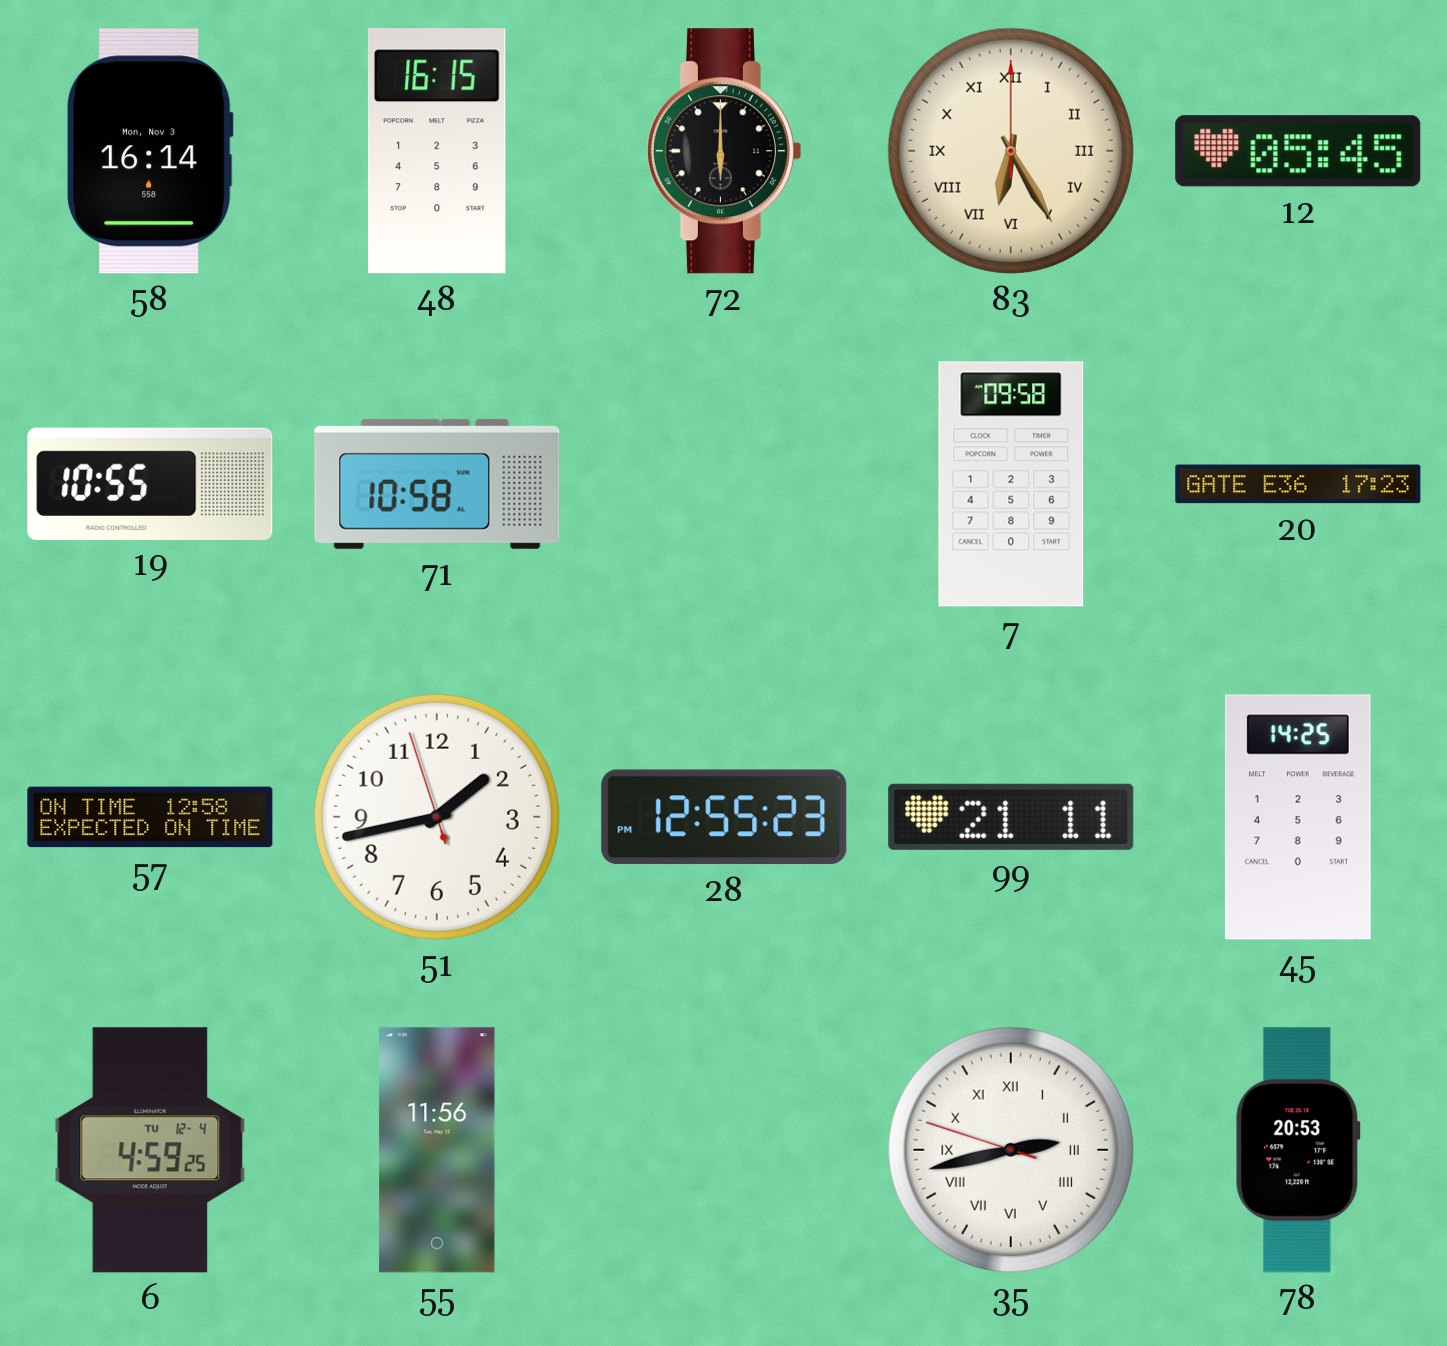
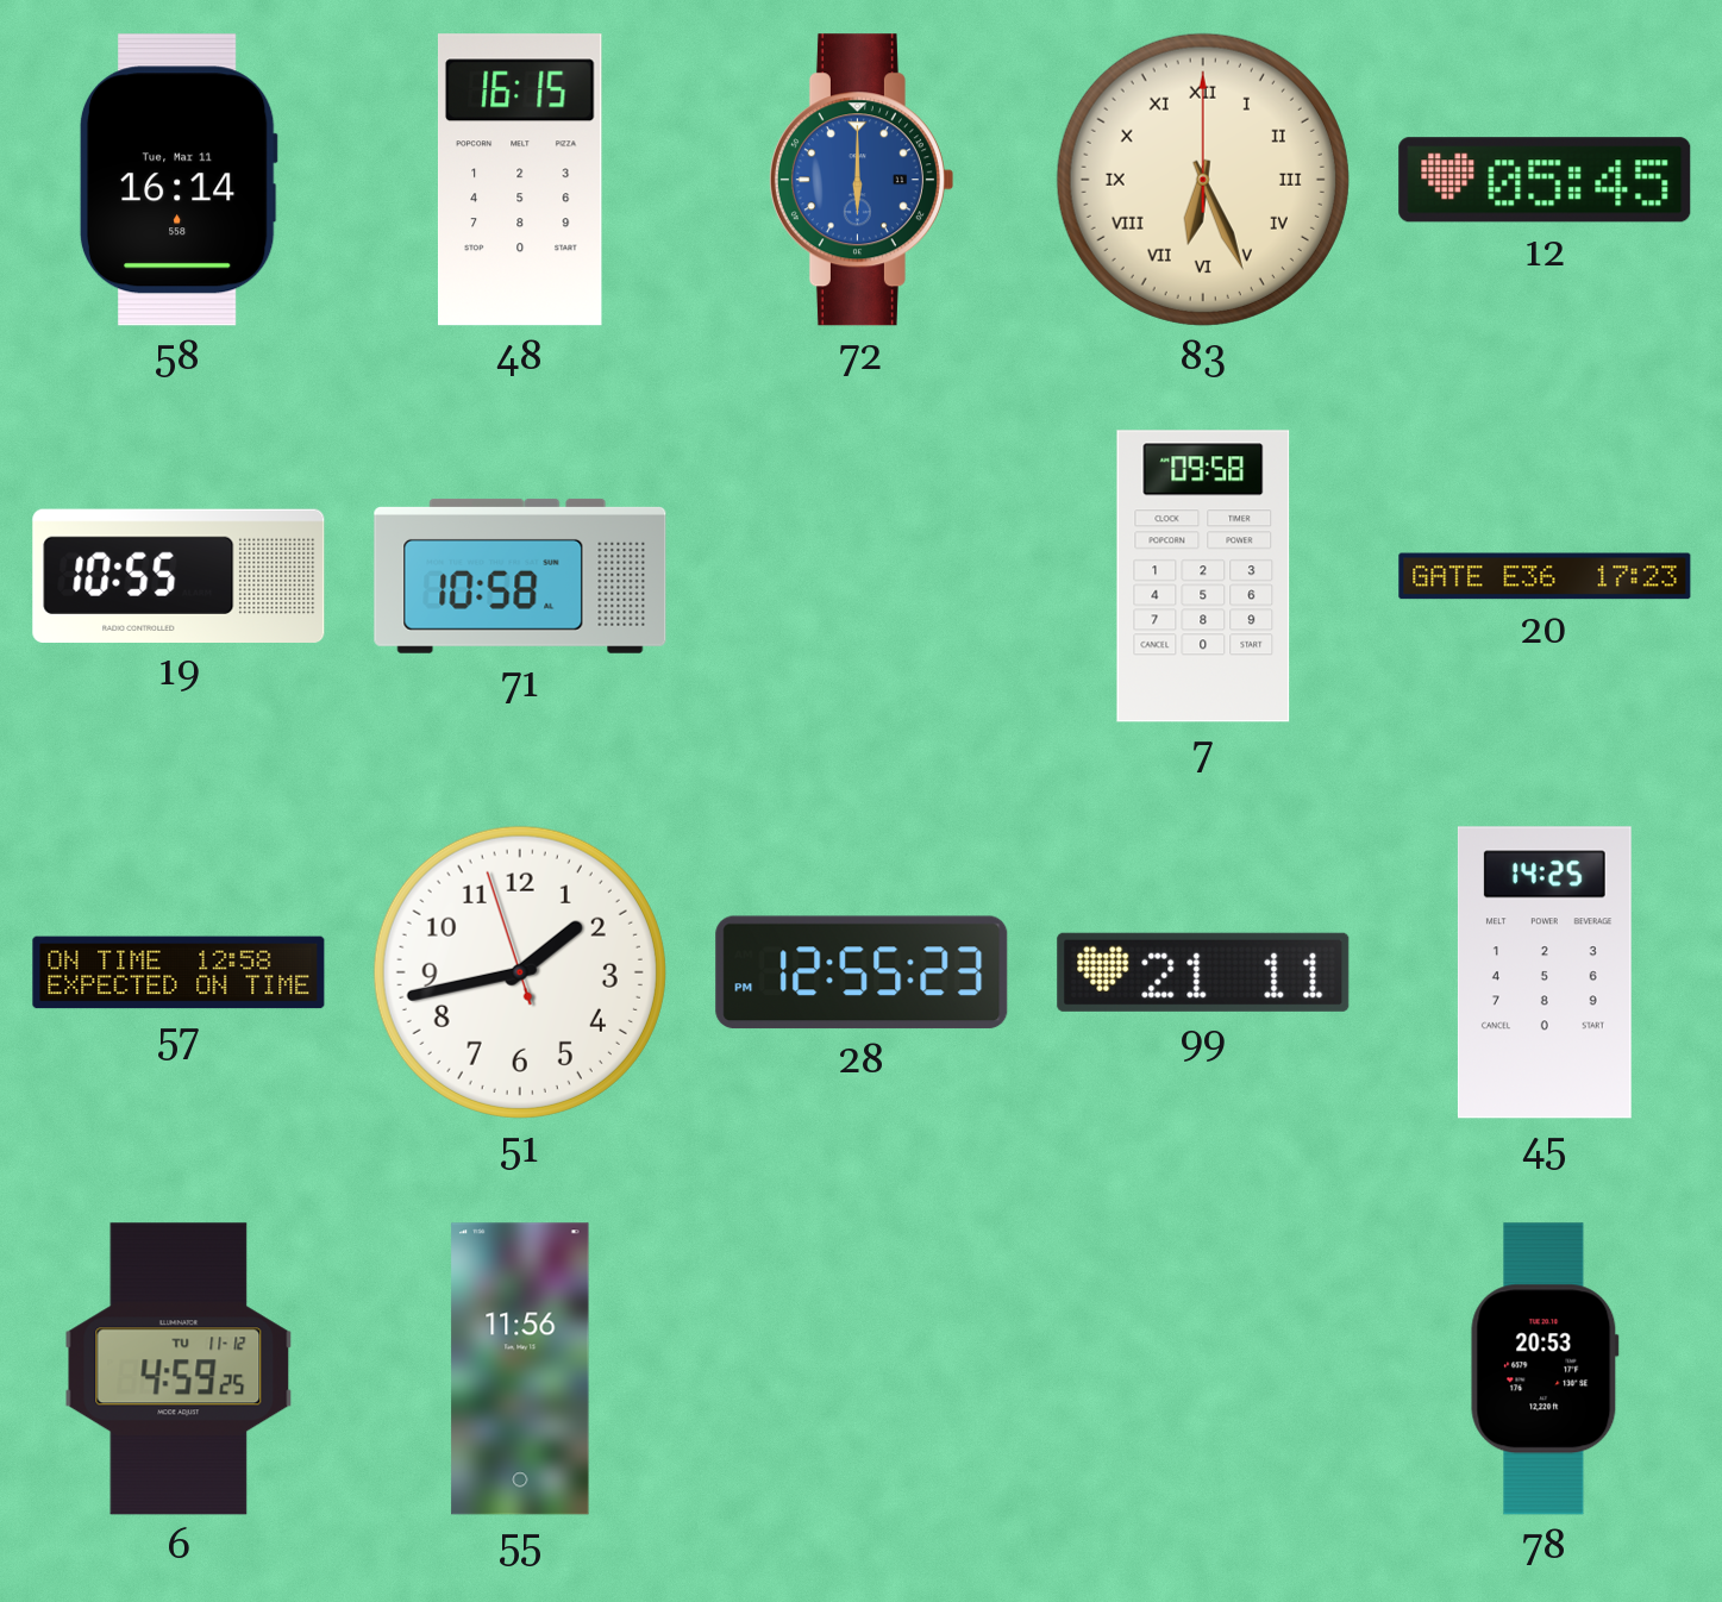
58 date: Mon, Nov 3 -> Tue, Mar 11 (179, 180)
72 dial: black -> blue (860, 180)
83: 6:25 -> 6:26 (1203, 180)
6 date: TU 12-4 -> TU 11-12 (179, 1369)
35: 2:42 -> none (1011, 1150)
